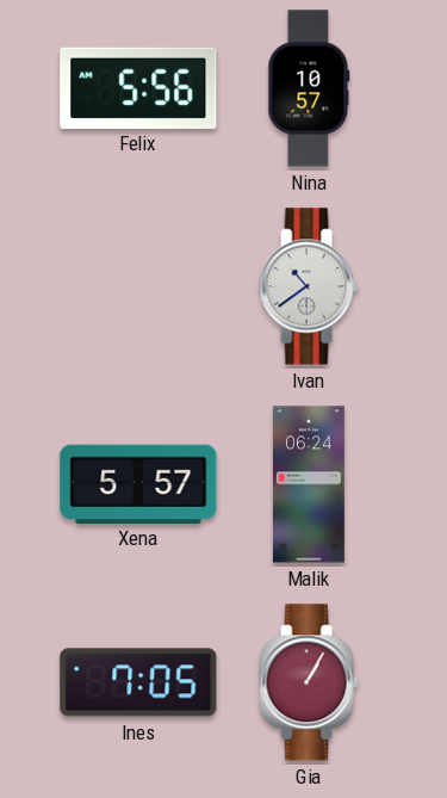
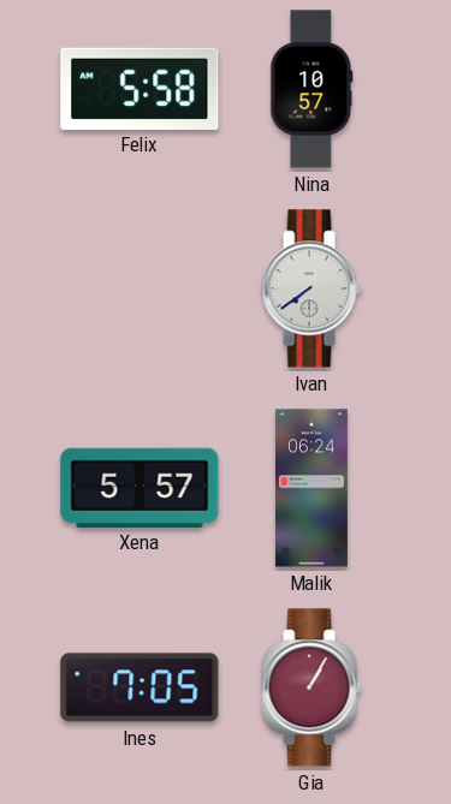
Felix: 5:56 -> 5:58 (140, 88)
Ivan: 10:39 -> 7:39 (311, 288)
